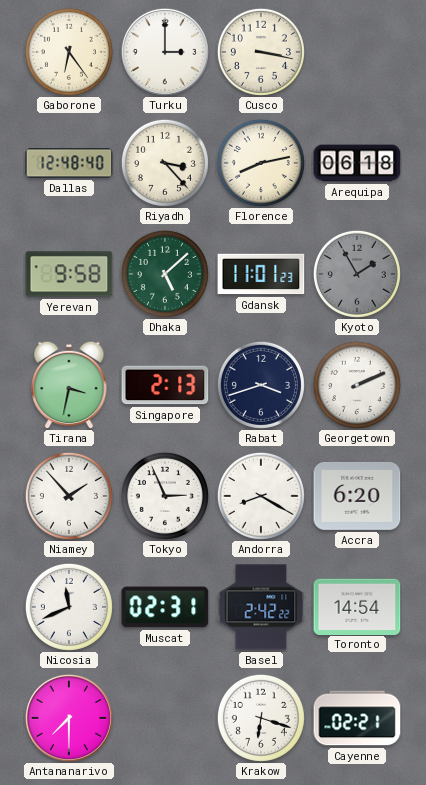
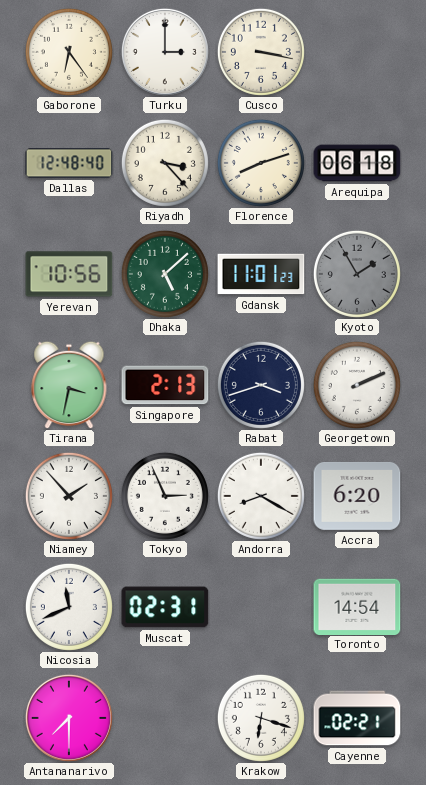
Florence: 8:13 -> 8:12 (261, 163)
Yerevan: 9:58 -> 10:56 (69, 274)
Basel: 2:42 -> none (261, 607)
